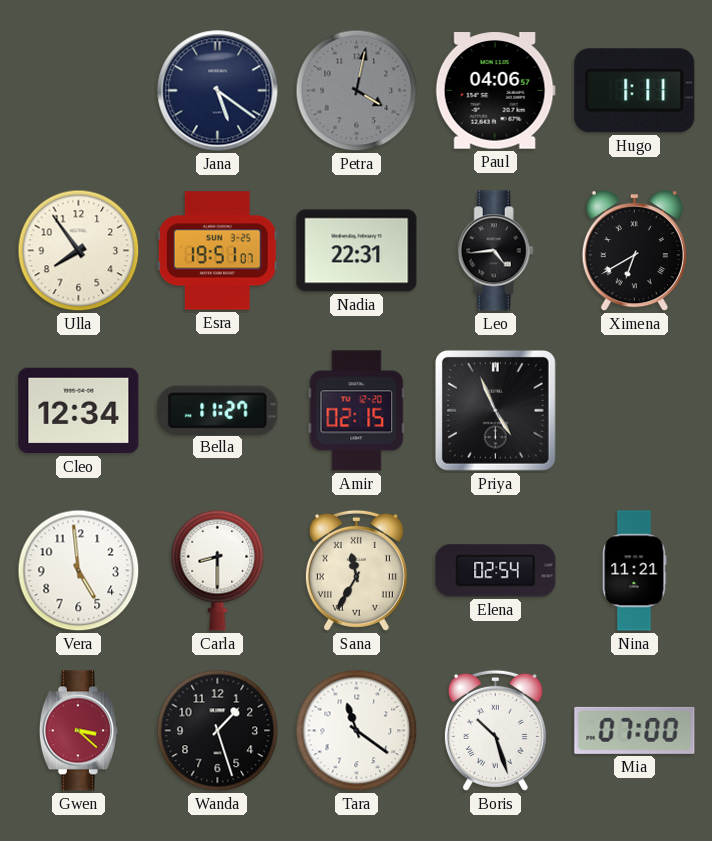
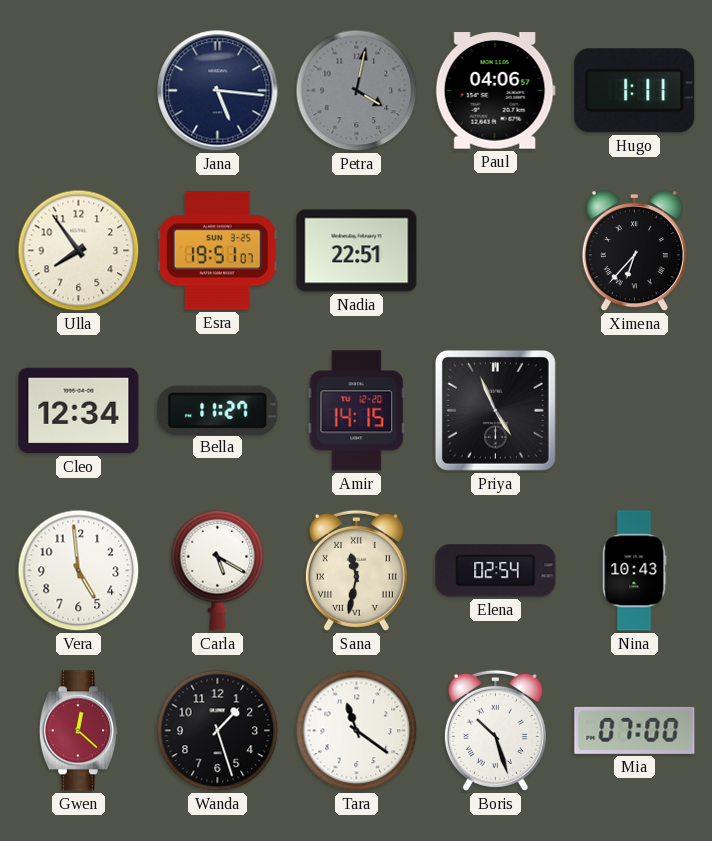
Jana: 5:21 -> 5:16 (218, 91)
Nadia: 22:31 -> 22:51 (357, 251)
Leo: 4:44 -> none (495, 251)
Ximena: 6:40 -> 6:37 (634, 252)
Amir: 02:15 -> 14:15 (357, 411)
Carla: 8:30 -> 5:20 (218, 570)
Sana: 11:35 -> 11:32 (356, 570)
Nina: 11:21 -> 10:43 (635, 571)
Gwen: 3:22 -> 12:22 (78, 731)
